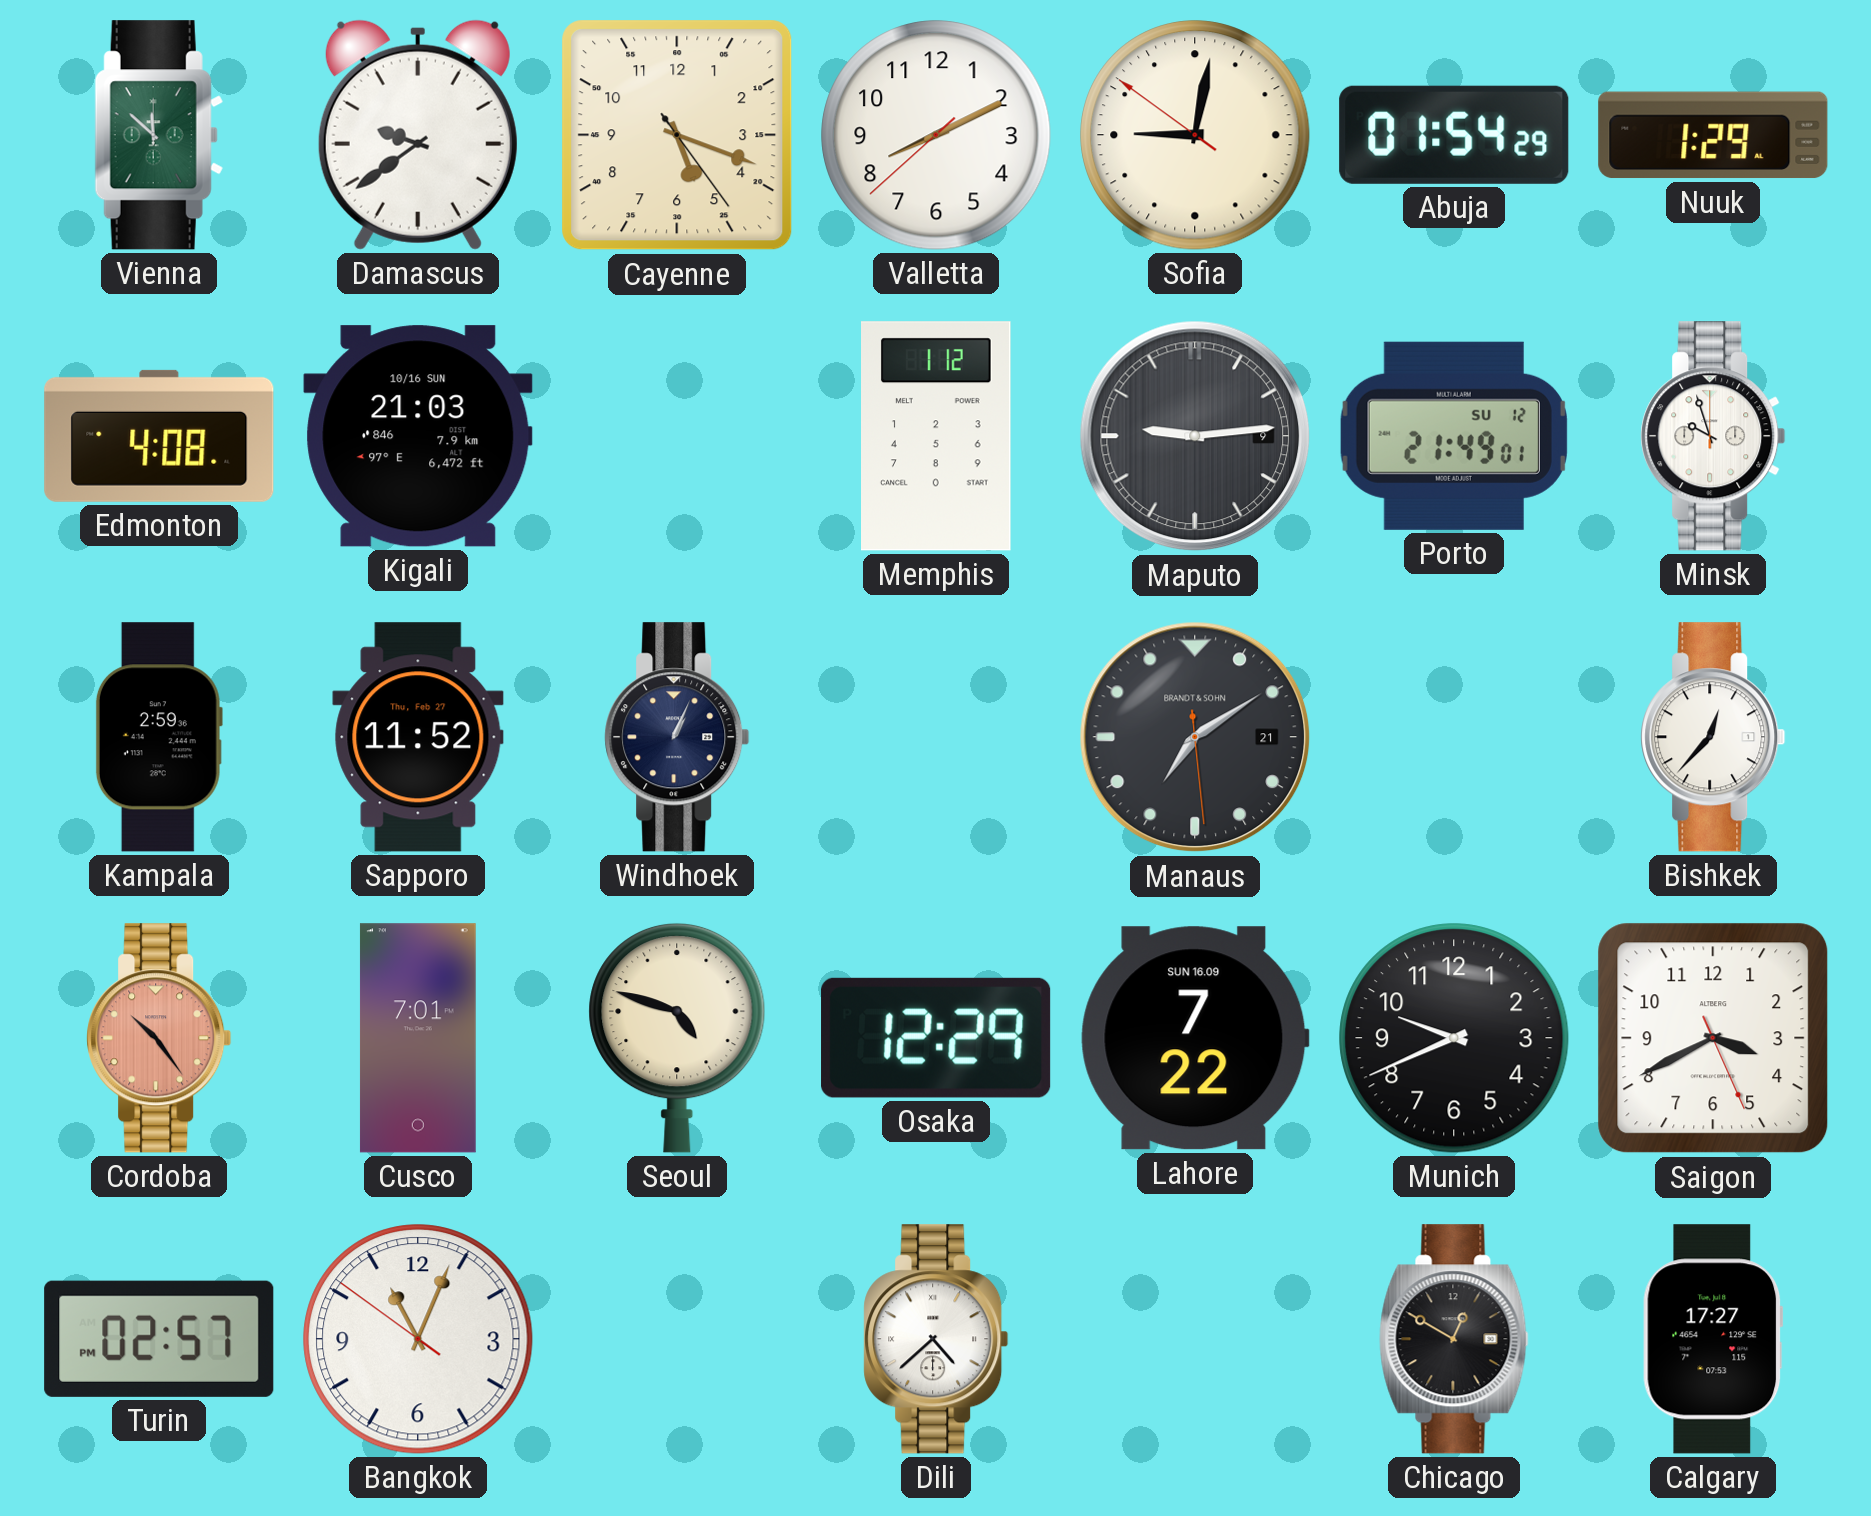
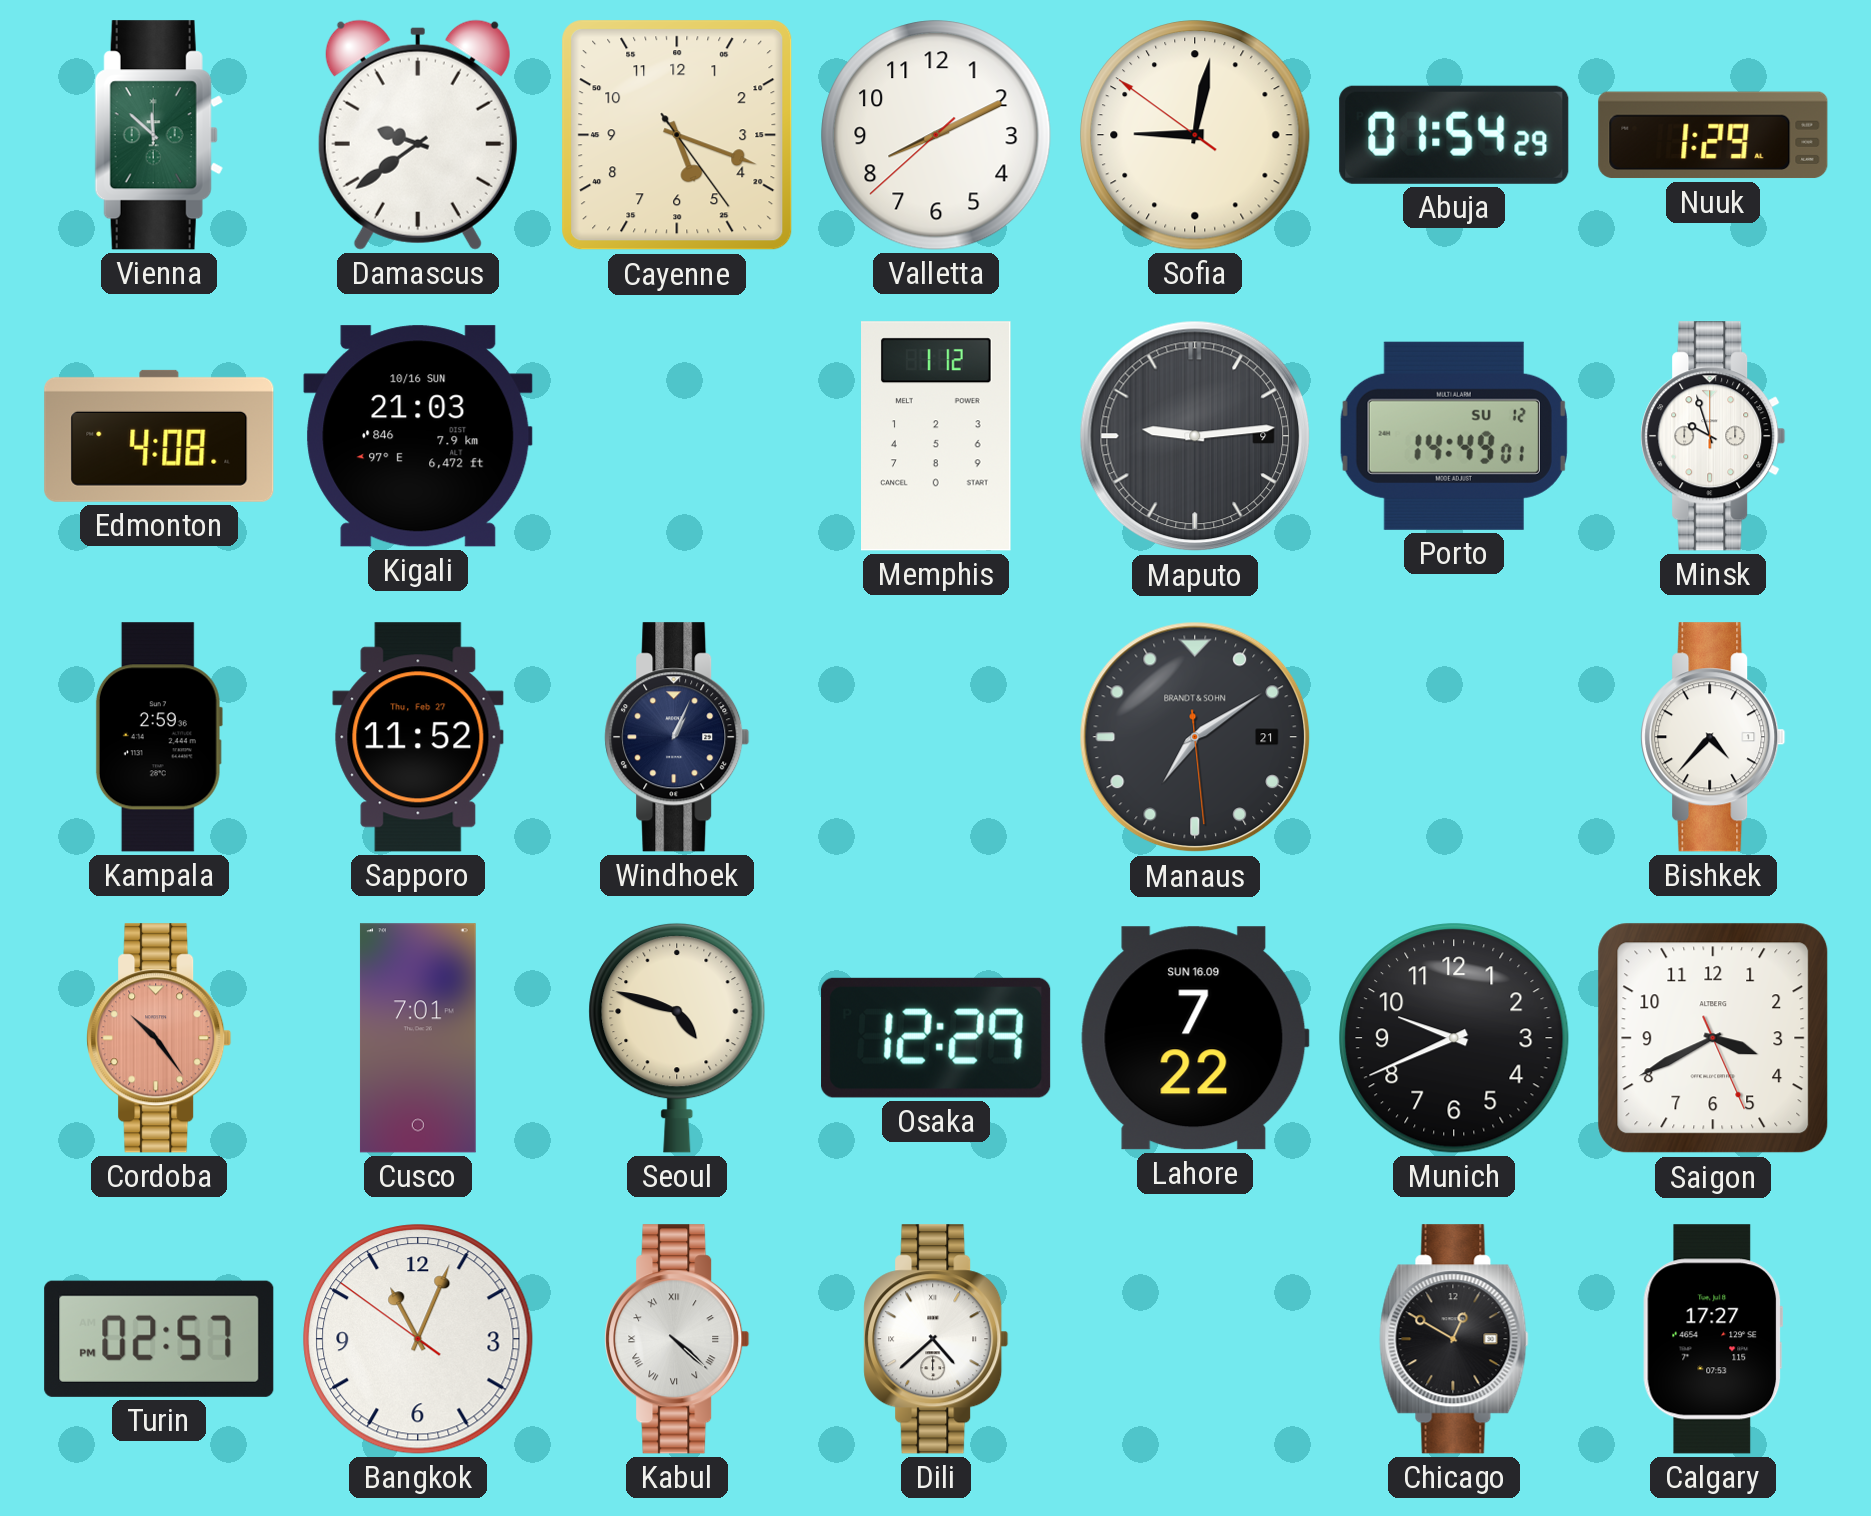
Porto: 21:49 -> 14:49 (1454, 436)
Bishkek: 12:37 -> 4:37 (1713, 737)
Kabul: none -> 4:22 (677, 1339)
